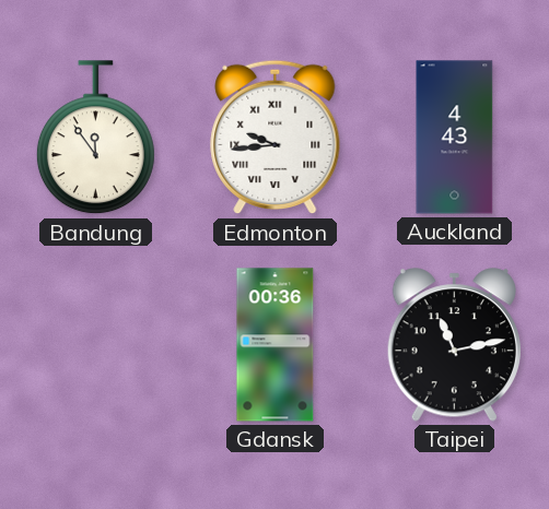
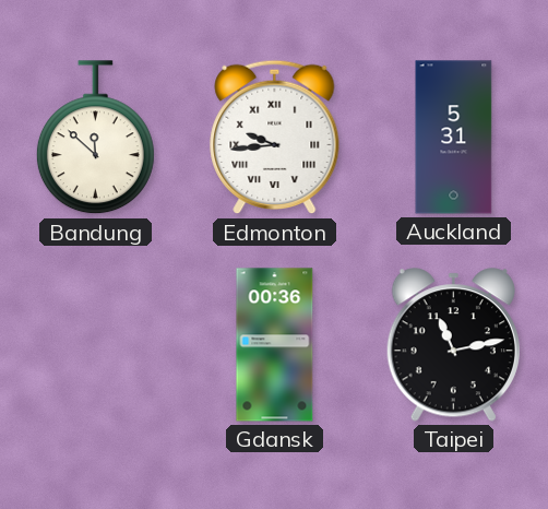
Bandung: 11:54 -> 11:52 (95, 138)
Auckland: 4:43 -> 5:31 (454, 138)
